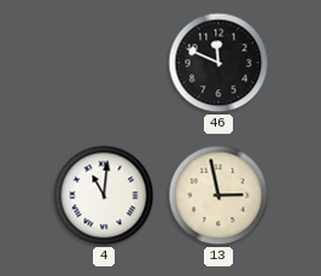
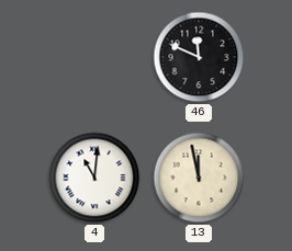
13: 2:58 -> 11:58 (199, 178)
